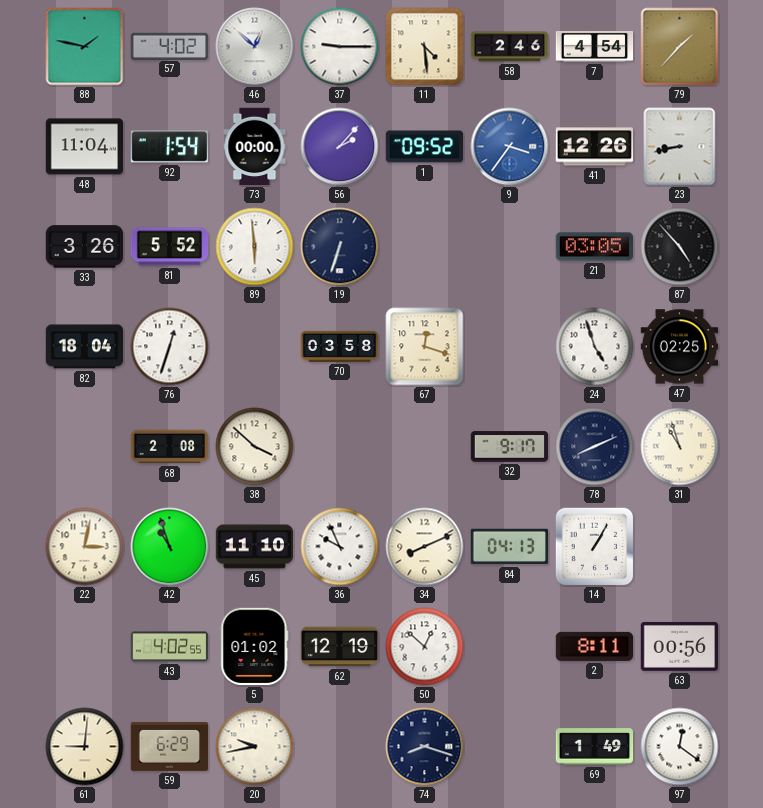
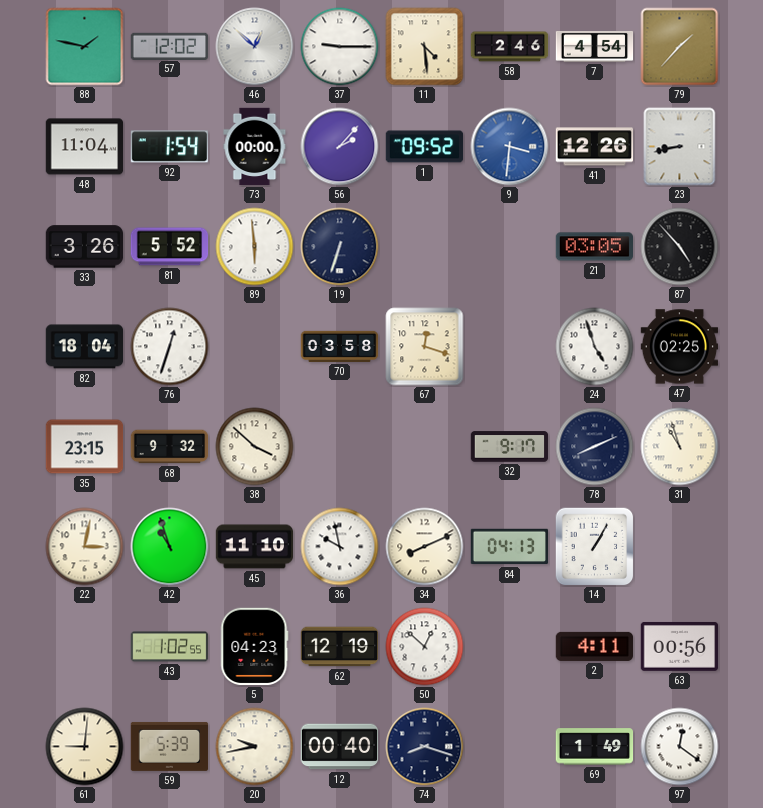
57: 4:02 -> 12:02 (170, 46)
9: 3:36 -> 3:31 (510, 147)
35: none -> 23:15 (85, 447)
68: 2:08 -> 9:32 (170, 447)
36: 9:56 -> 9:58 (340, 547)
43: 4:02 -> 1:02 (170, 647)
5: 01:02 -> 04:23 (255, 647)
2: 8:11 -> 4:11 (595, 646)
59: 6:29 -> 5:39 (170, 746)
12: none -> 00:40 (340, 747)
